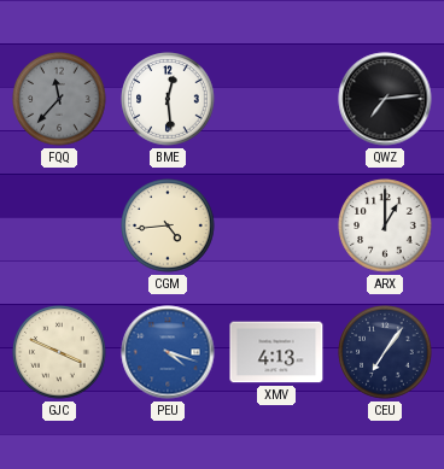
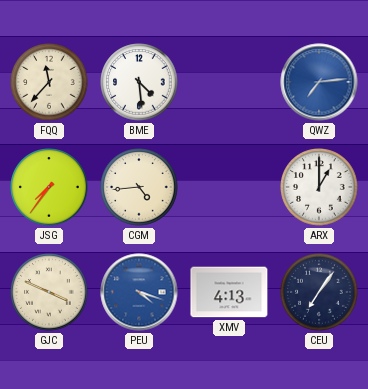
FQQ dial: grey -> cream (49, 82)
BME: 12:29 -> 4:29 (139, 82)
QWZ dial: black -> blue (319, 82)
JSG: none -> 7:36 (49, 187)
